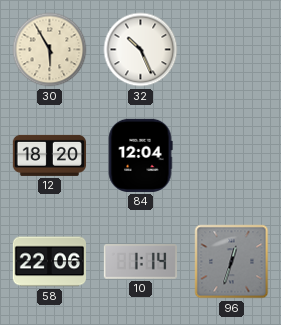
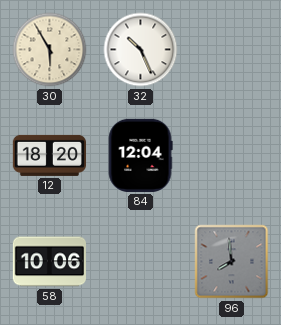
58: 22:06 -> 10:06 (49, 262)
10: 1:14 -> none (140, 262)
96: 12:33 -> 7:59 (232, 262)
